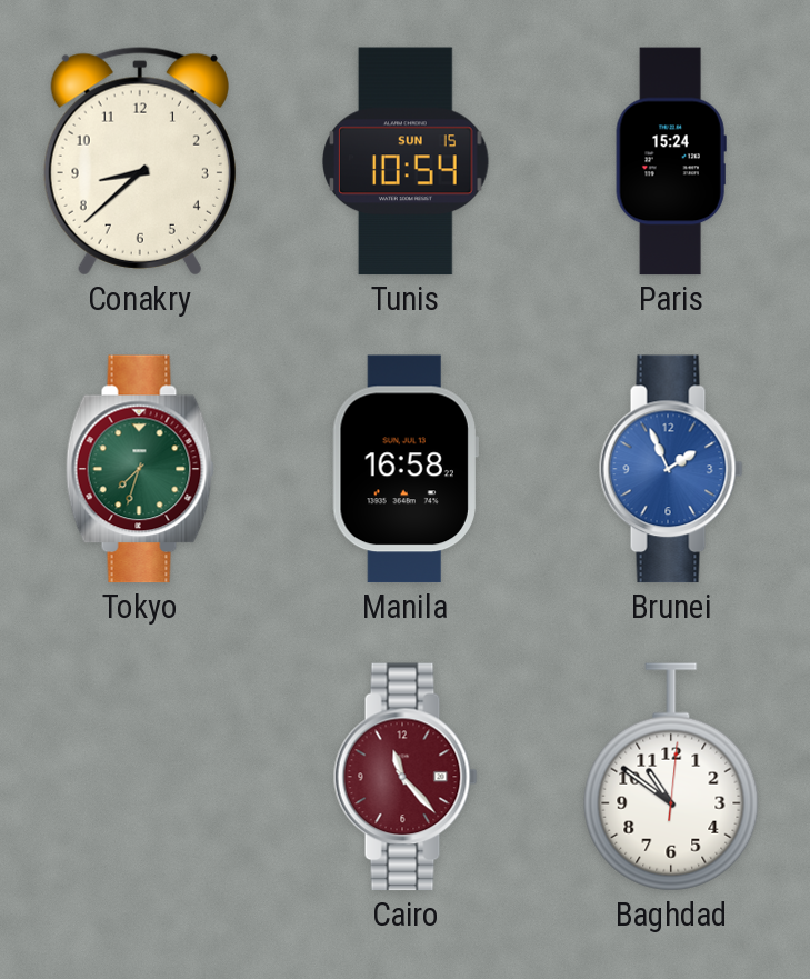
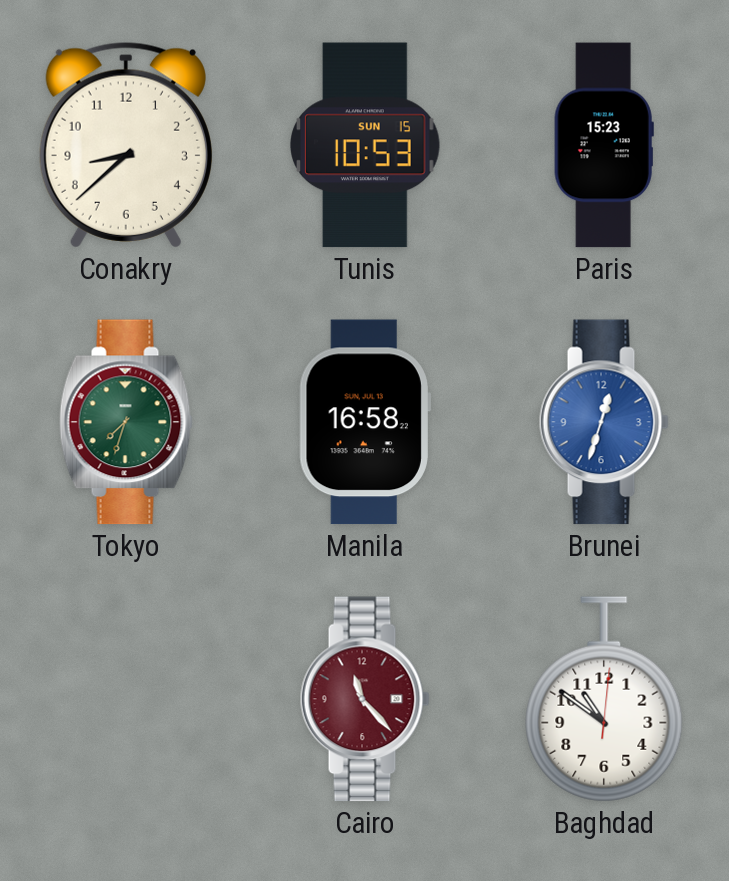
Tunis: 10:54 -> 10:53 (365, 145)
Paris: 15:24 -> 15:23 (604, 145)
Brunei: 1:56 -> 12:33 (604, 422)
